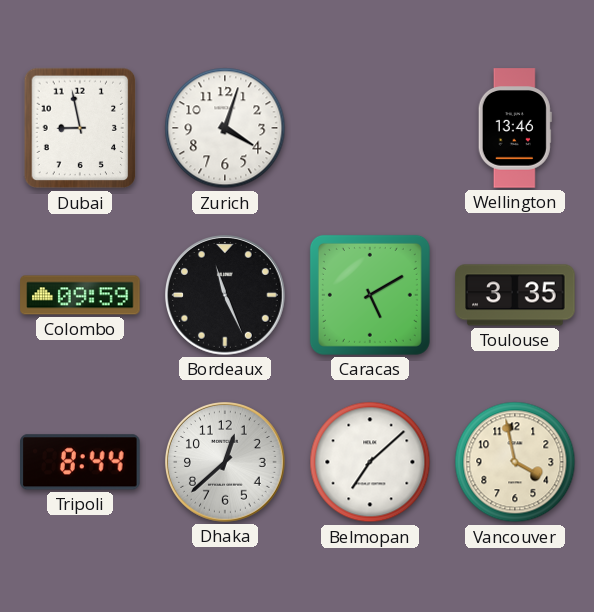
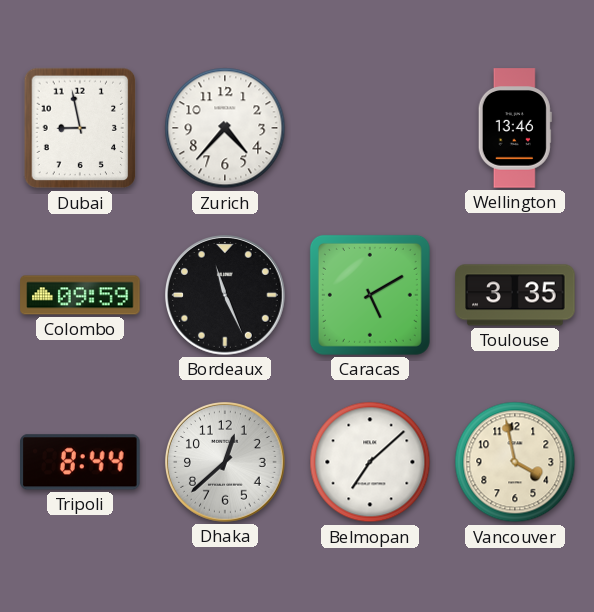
Zurich: 4:03 -> 4:37 (225, 128)
